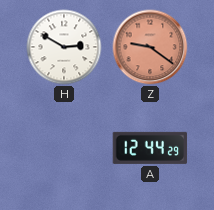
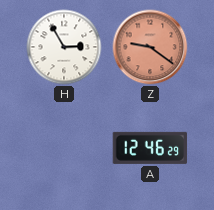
H: 2:50 -> 2:55 (64, 47)
A: 12:44 -> 12:46 (150, 148)
